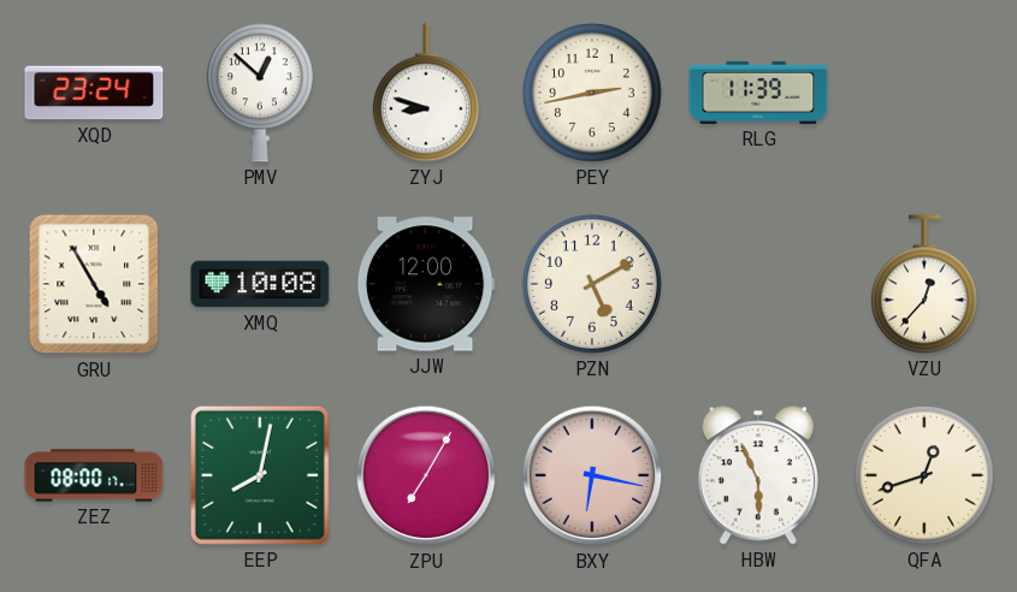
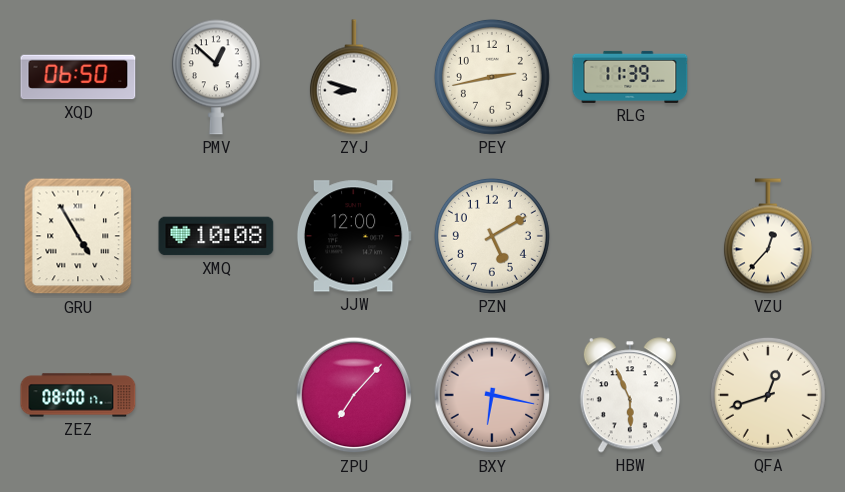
XQD: 23:24 -> 06:50 (78, 77)
EEP: 8:02 -> none (260, 475)
ZPU: 7:05 -> 7:07 (354, 395)
